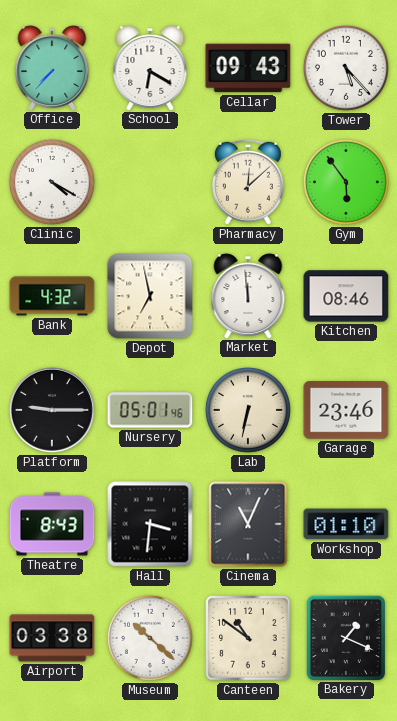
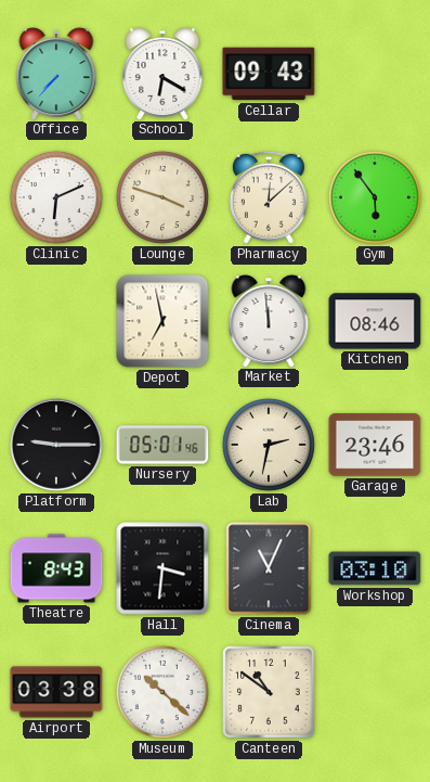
Tower: 5:23 -> none (346, 68)
Clinic: 4:20 -> 6:11 (56, 197)
Lounge: none -> 3:48 (162, 197)
Bank: 4:32 -> none (52, 296)
Lab: 6:32 -> 2:32 (269, 445)
Workshop: 01:10 -> 03:10 (375, 568)
Bakery: 1:19 -> none (345, 637)
